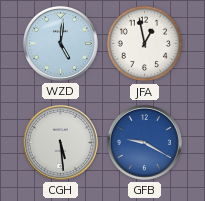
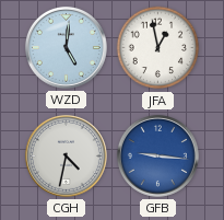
CGH: 5:29 -> 4:32 (66, 155)
GFB: 9:20 -> 9:16 (157, 155)
